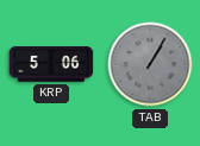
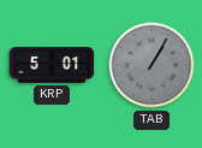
KRP: 5:06 -> 5:01 (52, 65)
